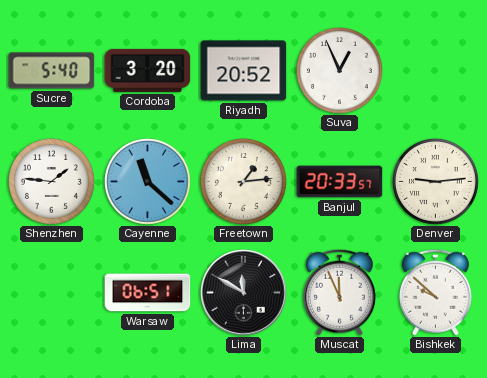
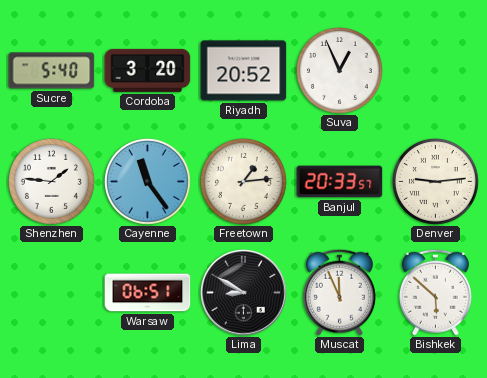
Cayenne: 11:22 -> 11:24 (147, 181)
Lima: 11:50 -> 8:50 (244, 293)
Bishkek: 9:52 -> 5:52 (435, 292)
